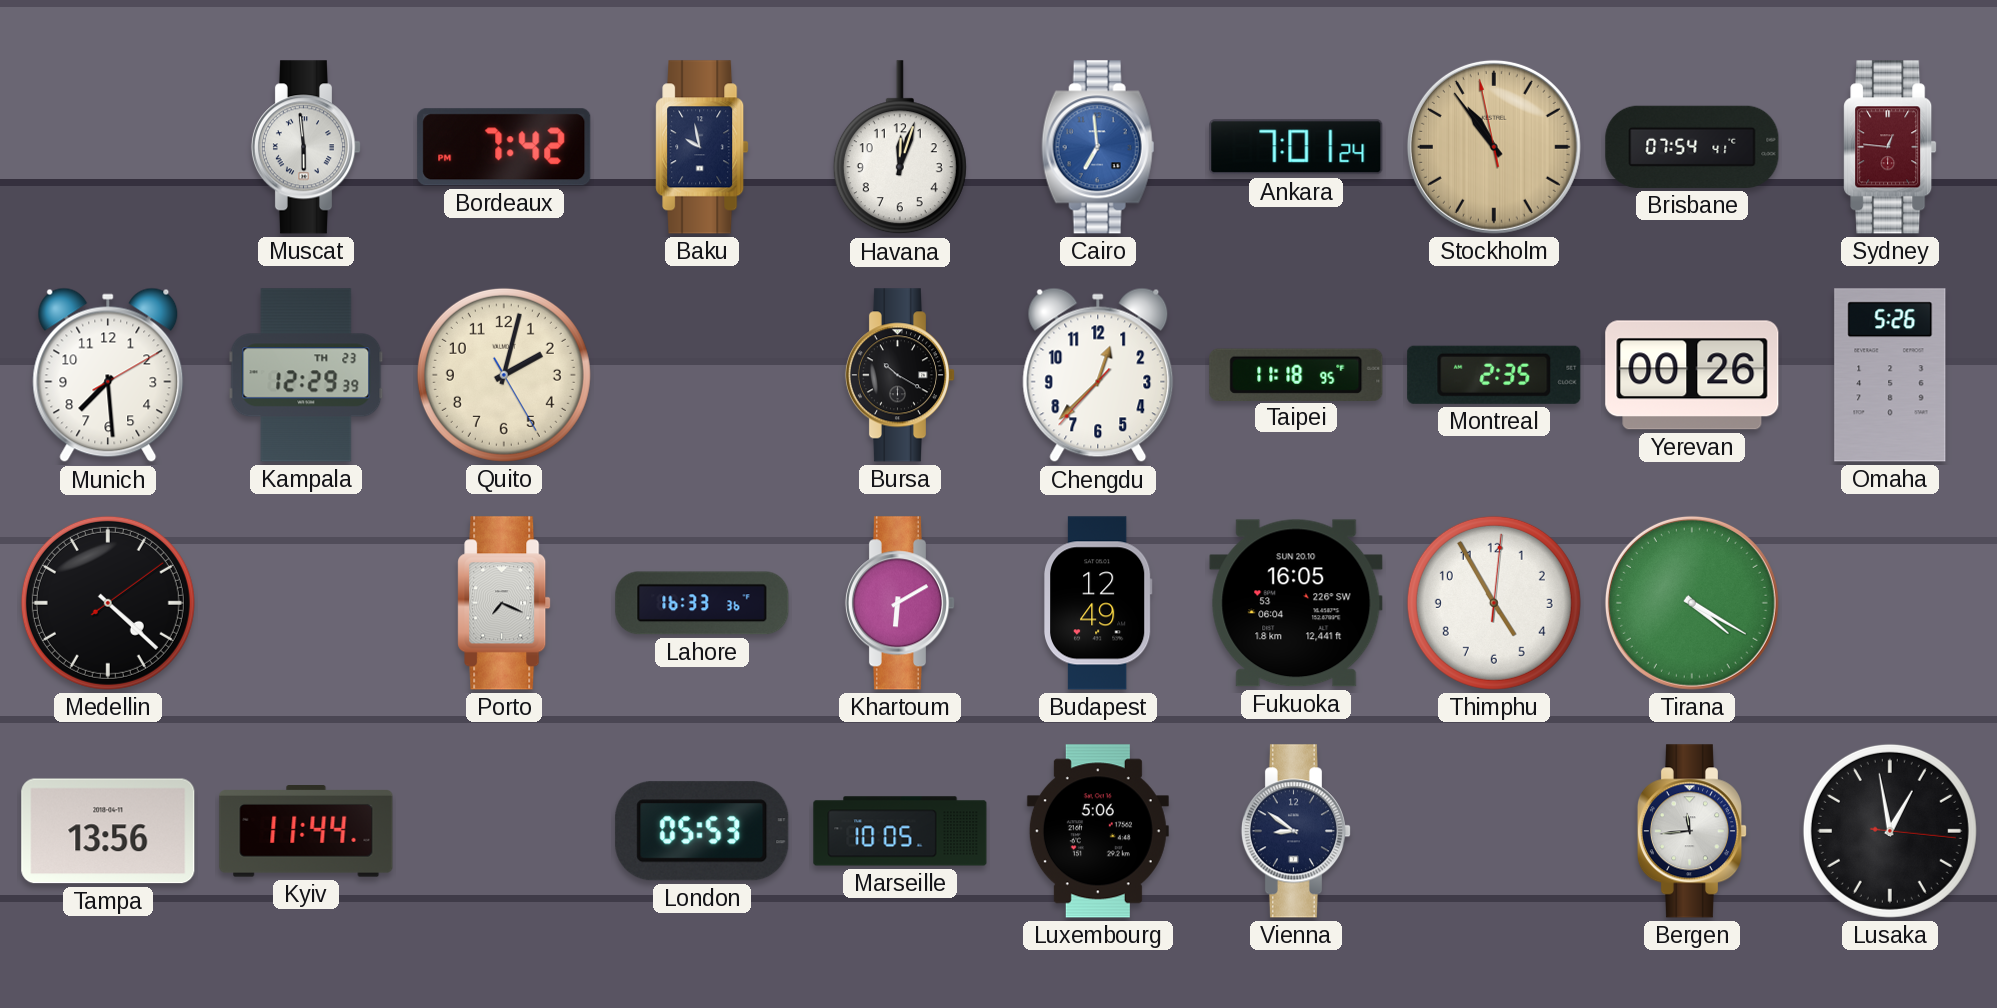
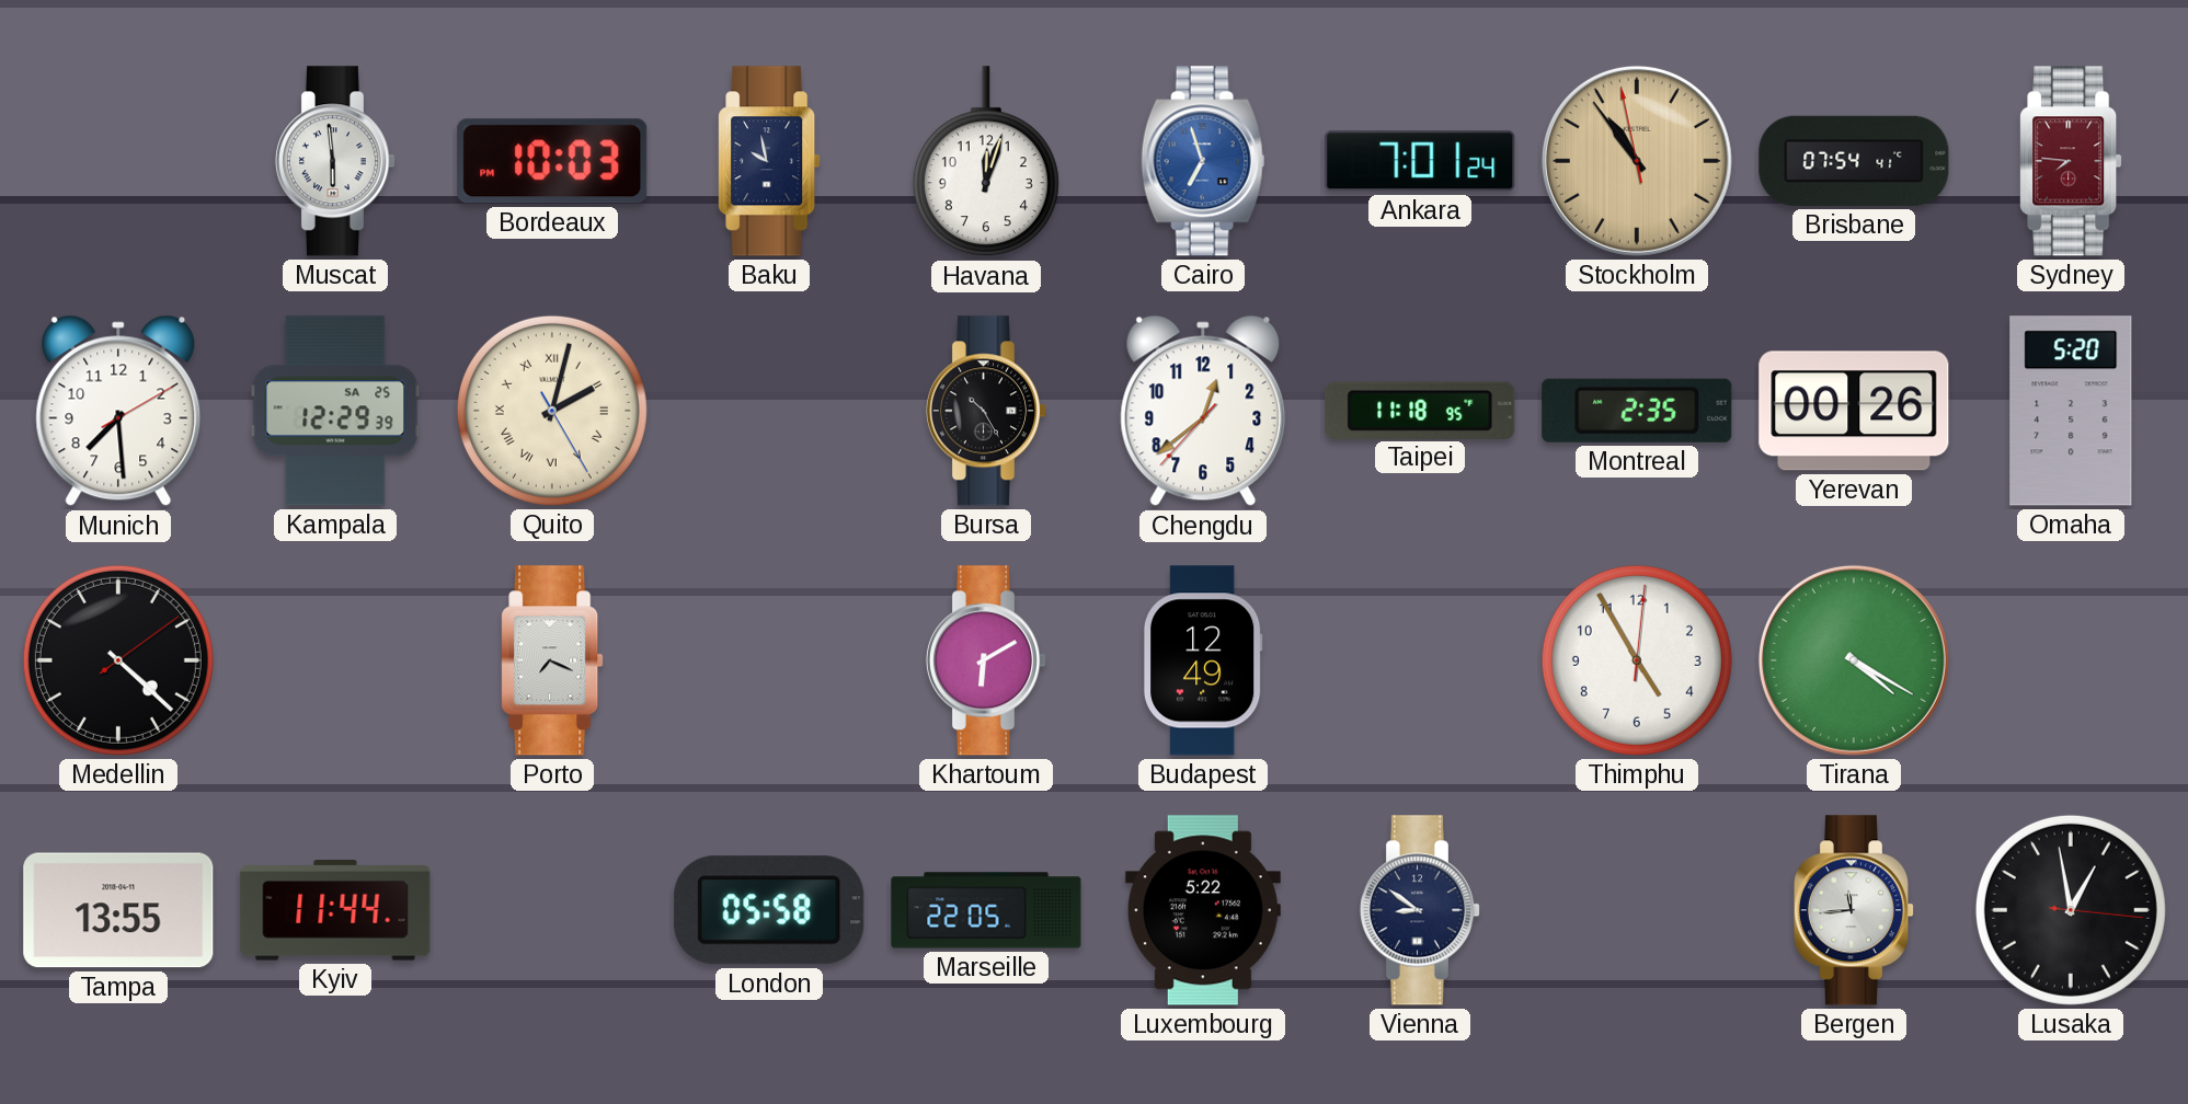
Bordeaux: 7:42 -> 10:03 (552, 161)
Cairo: 6:59 -> 6:57 (1203, 161)
Sydney: 12:46 -> 7:46 (2071, 161)
Kampala date: TH 23 -> SA 25 (335, 411)
Quito numerals: Arabic -> Roman (552, 411)
Bursa: 10:20 -> 10:25 (985, 411)
Chengdu: 12:37 -> 12:38 (1203, 411)
Omaha: 5:26 -> 5:20 (2071, 411)
Lahore: 16:33 -> none (702, 603)
Fukuoka: 16:05 -> none (1296, 603)
Tampa: 13:56 -> 13:55 (118, 910)
London: 05:53 -> 05:58 (769, 910)
Marseille: 10:05 -> 22:05 (986, 910)
Luxembourg: 5:06 -> 5:22 (1203, 910)
